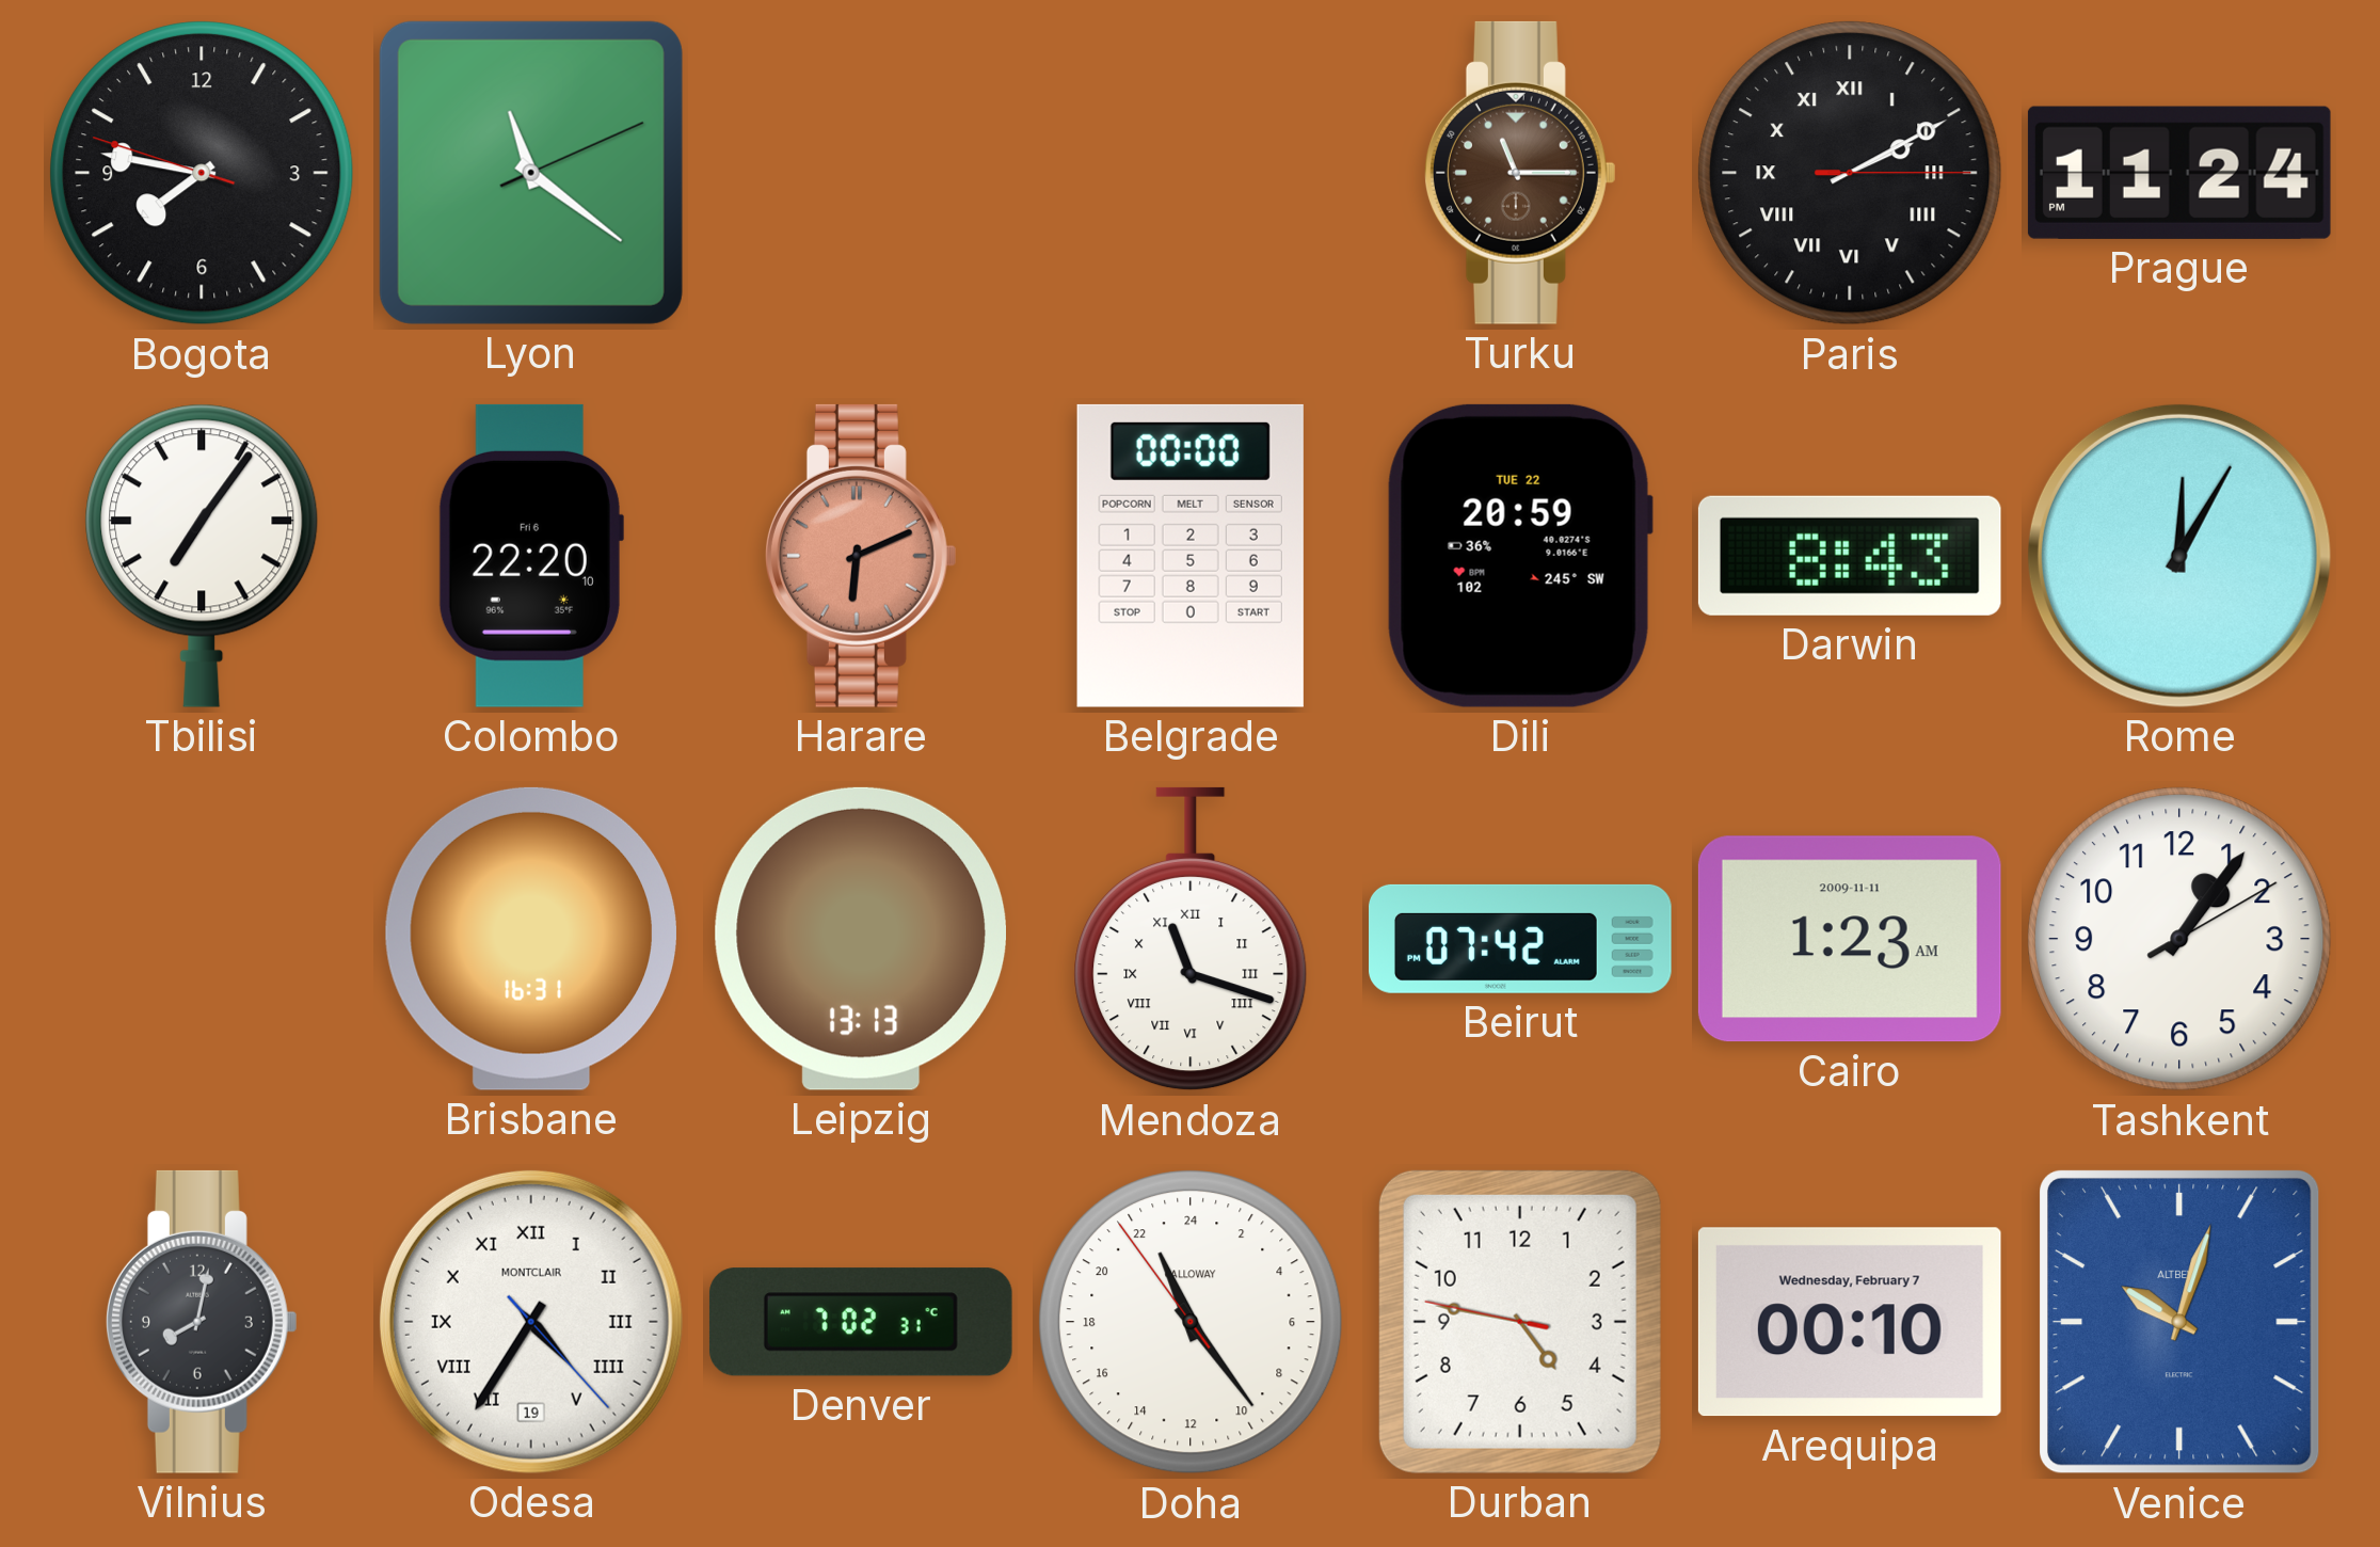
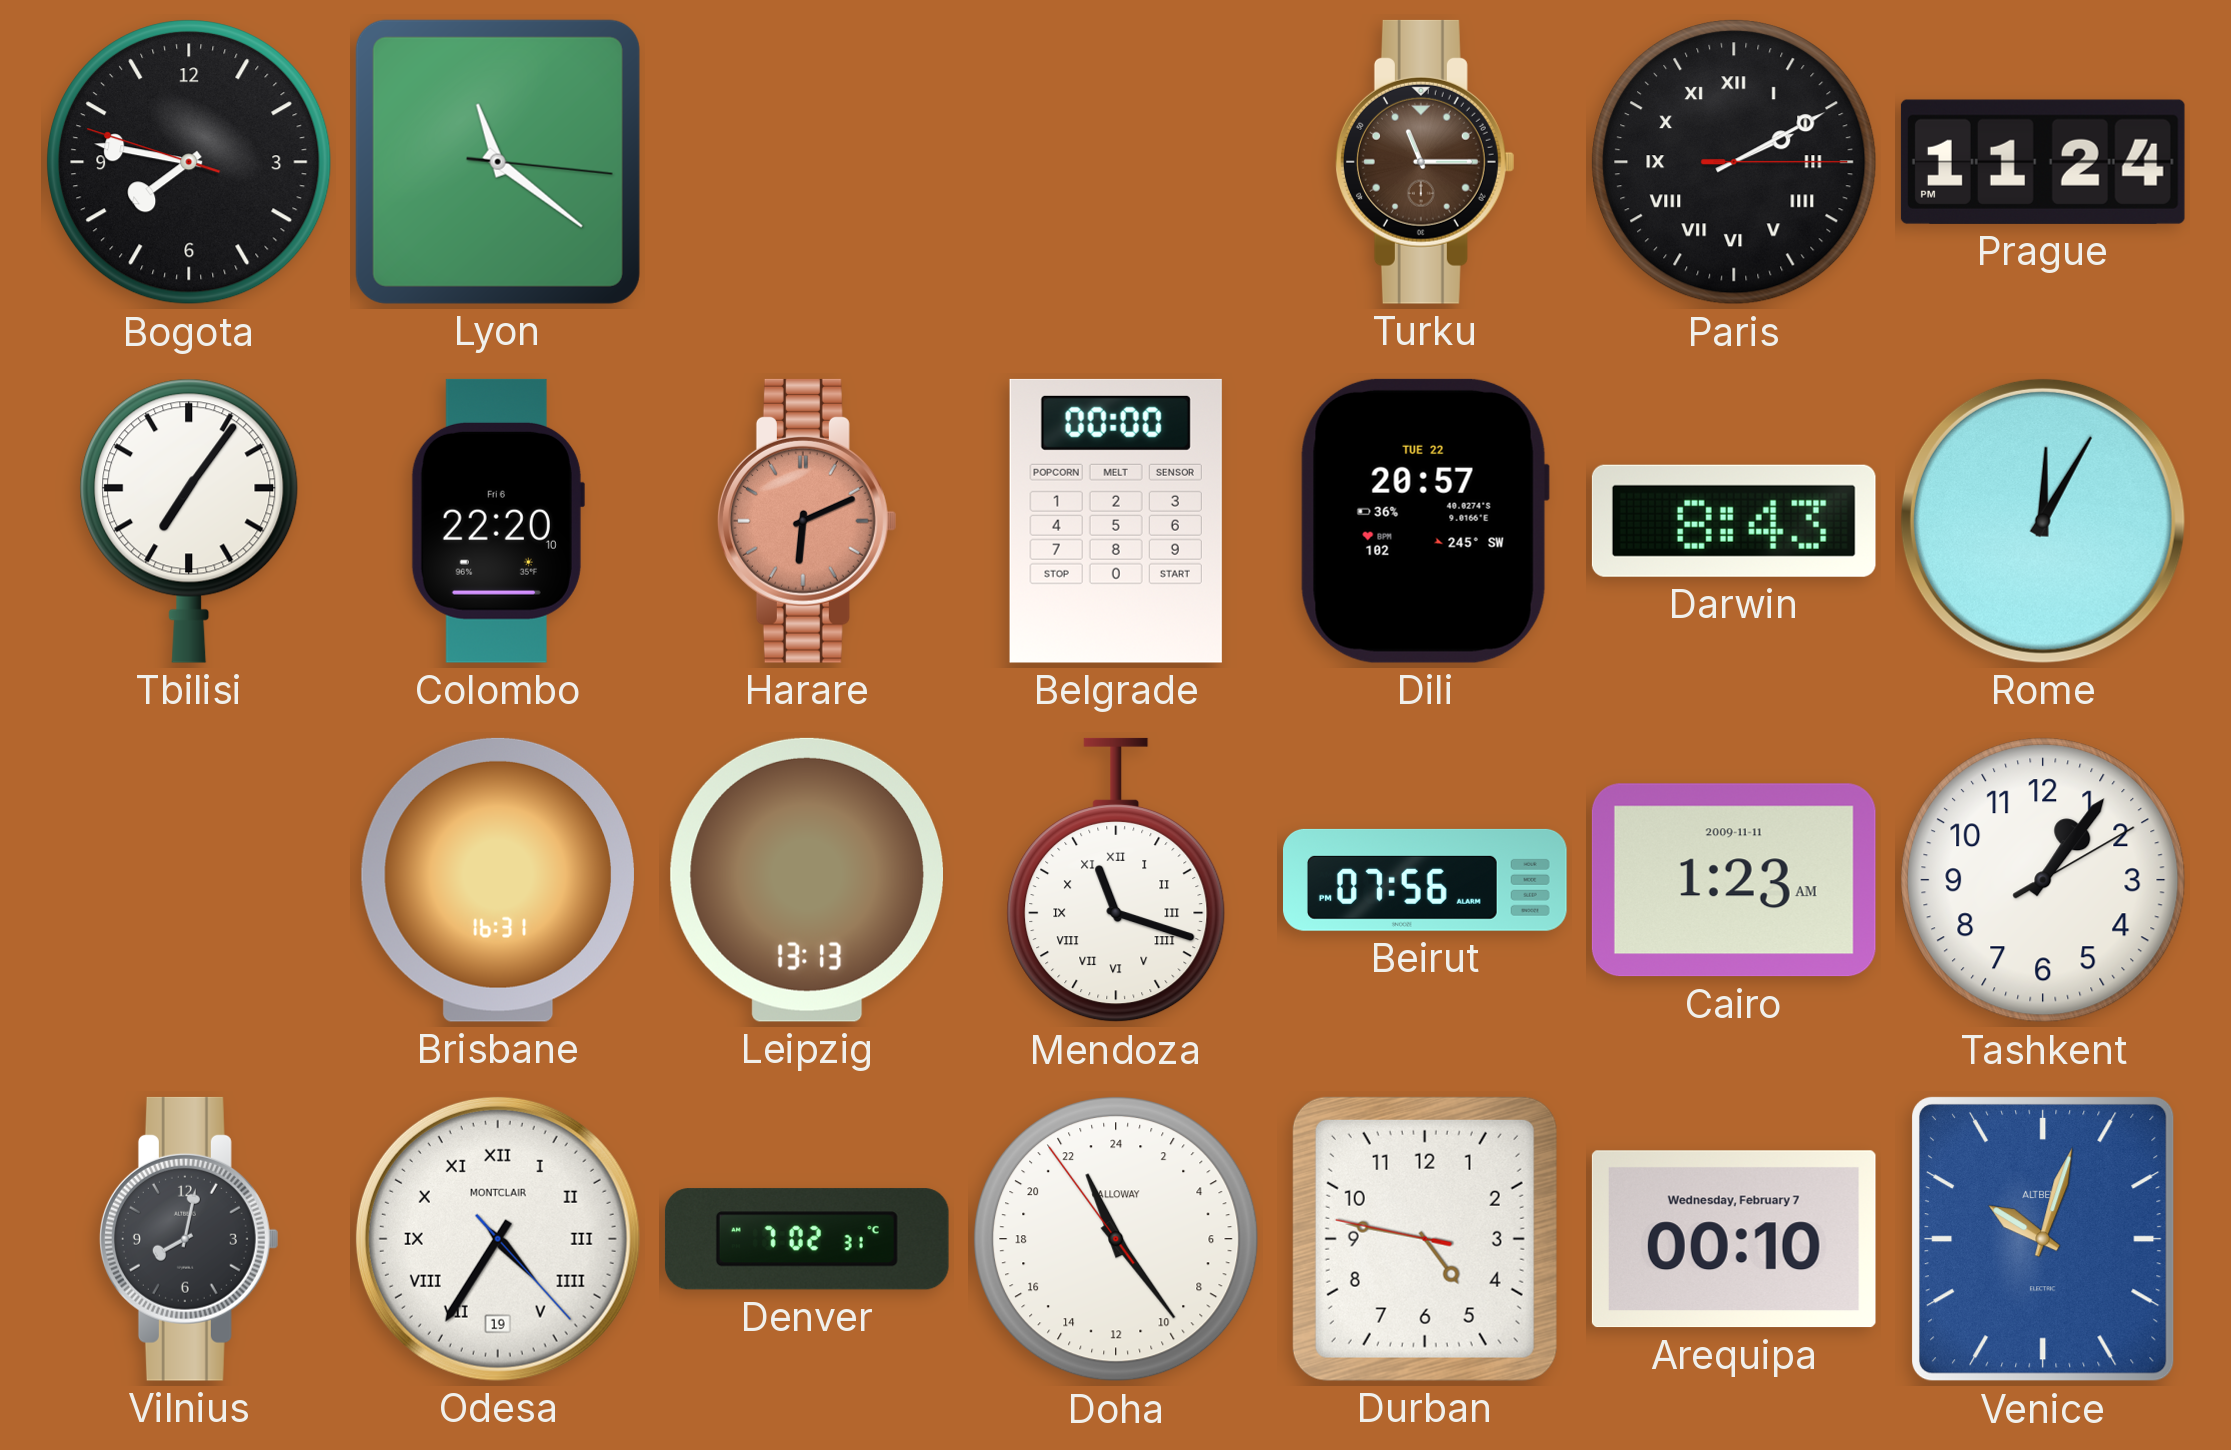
Lyon: 11:21:11 -> 11:21:16 (498, 162)
Dili: 20:59 -> 20:57 (1425, 521)
Beirut: 07:42 -> 07:56 (1426, 880)
